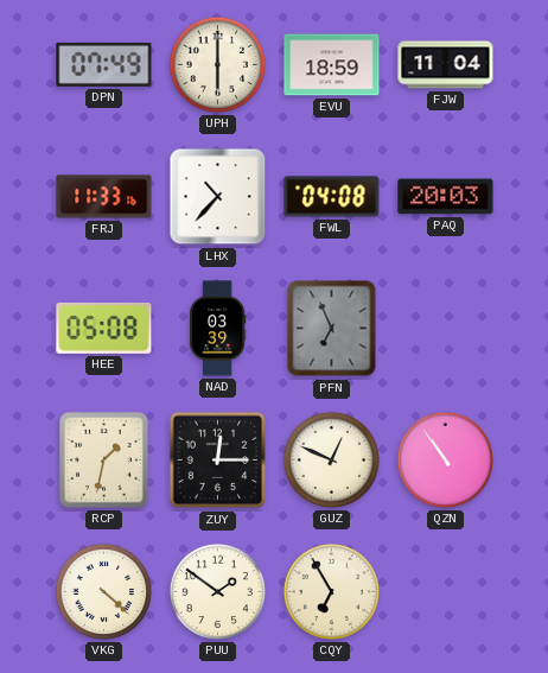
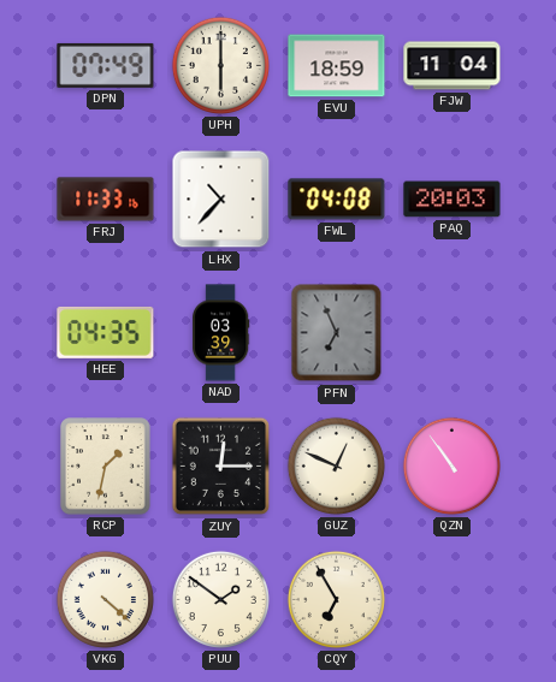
HEE: 05:08 -> 04:35 (106, 332)
